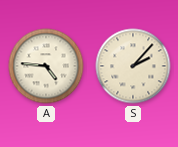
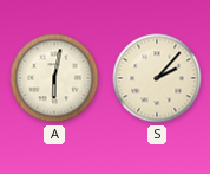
A: 4:46 -> 6:02 (54, 78)
